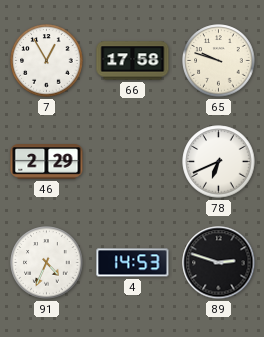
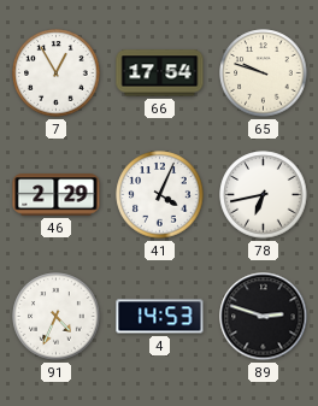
66: 17:58 -> 17:54 (160, 73)
41: none -> 4:04 (160, 195)
78: 6:41 -> 6:43 (264, 195)
